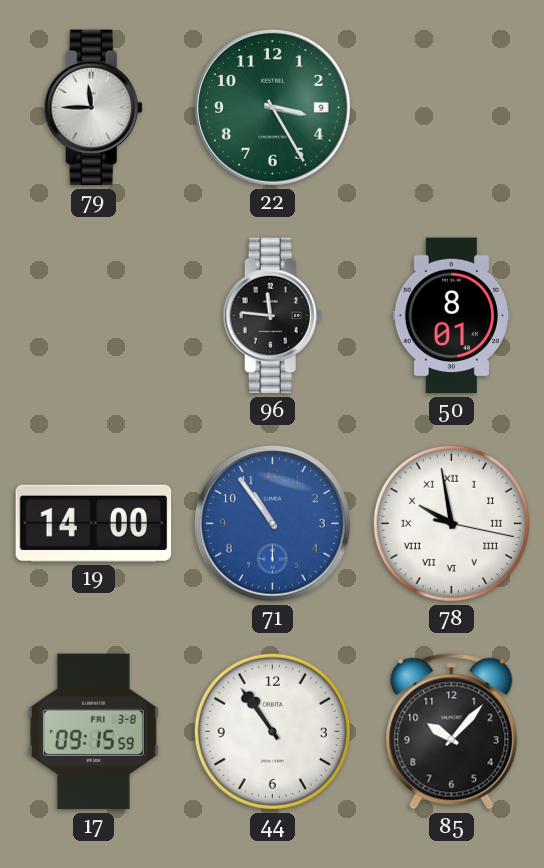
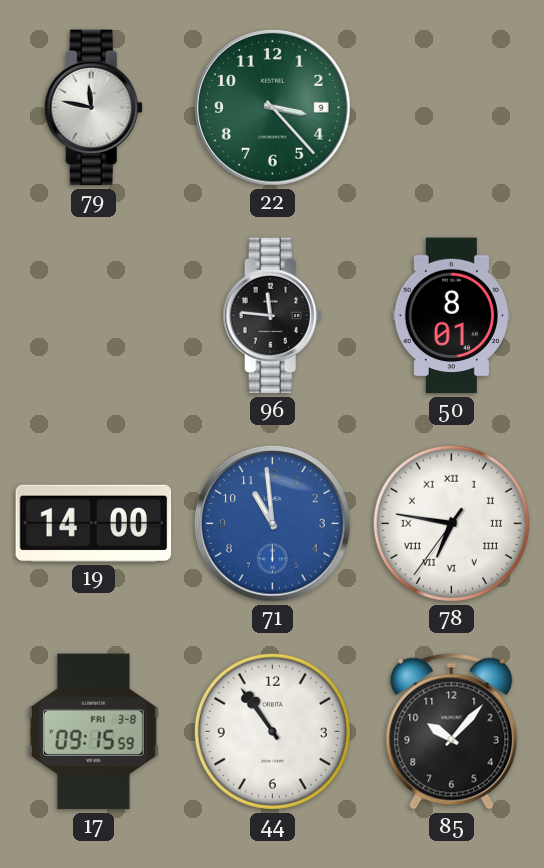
79: 11:45 -> 11:47 (93, 108)
22: 3:25 -> 3:23 (273, 108)
71: 10:54 -> 10:59 (273, 524)
78: 9:58 -> 6:46 (451, 523)
